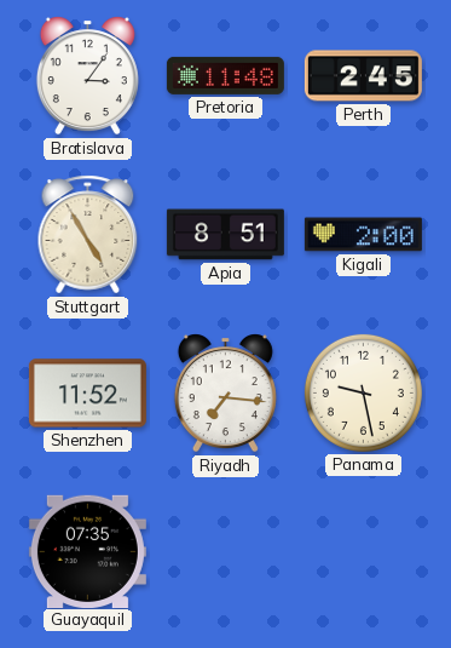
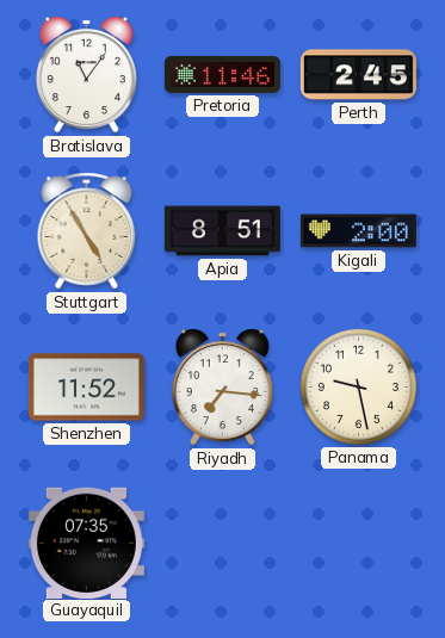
Bratislava: 3:06 -> 11:06 (86, 75)
Pretoria: 11:48 -> 11:46 (222, 74)
